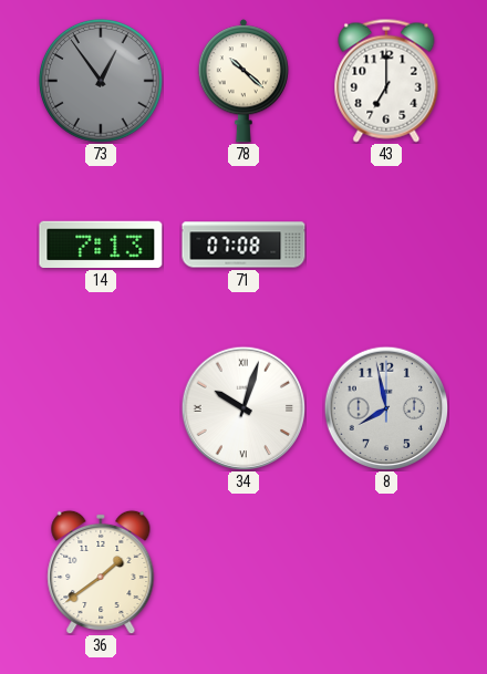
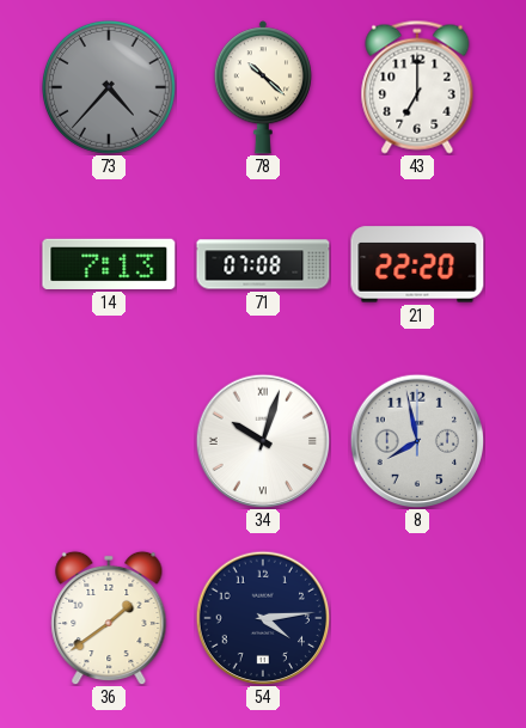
73: 12:54 -> 4:37 (109, 87)
21: none -> 22:20 (417, 264)
54: none -> 4:14 (263, 618)
